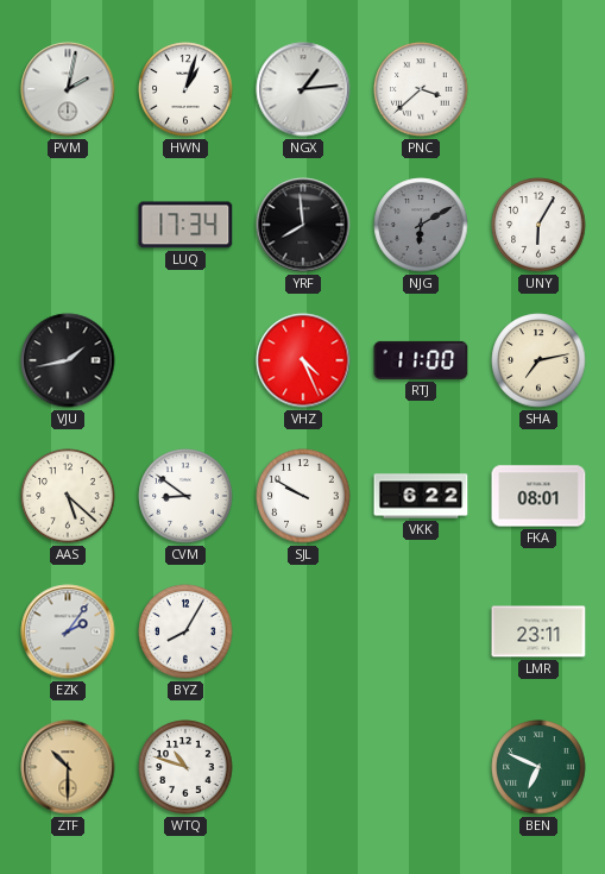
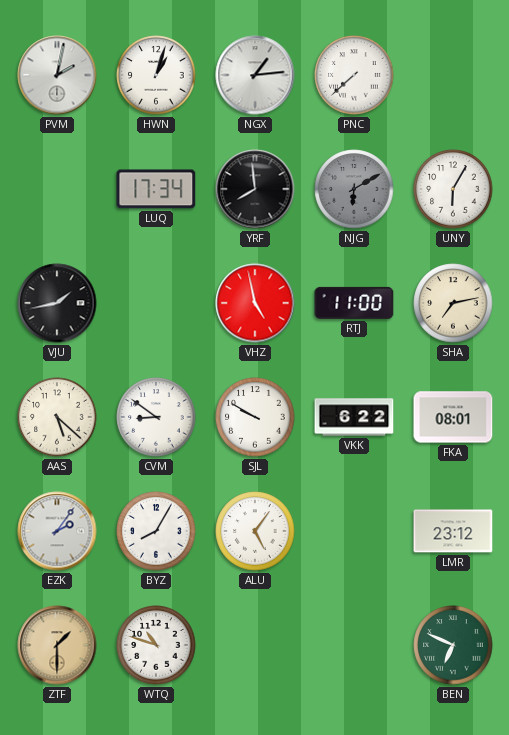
PNC: 3:38 -> 7:38 (354, 75)
VHZ: 4:26 -> 4:58 (255, 303)
ALU: none -> 5:06 (255, 531)
LMR: 23:11 -> 23:12 (453, 531)
ZTF: 10:30 -> 1:30 (57, 645)
